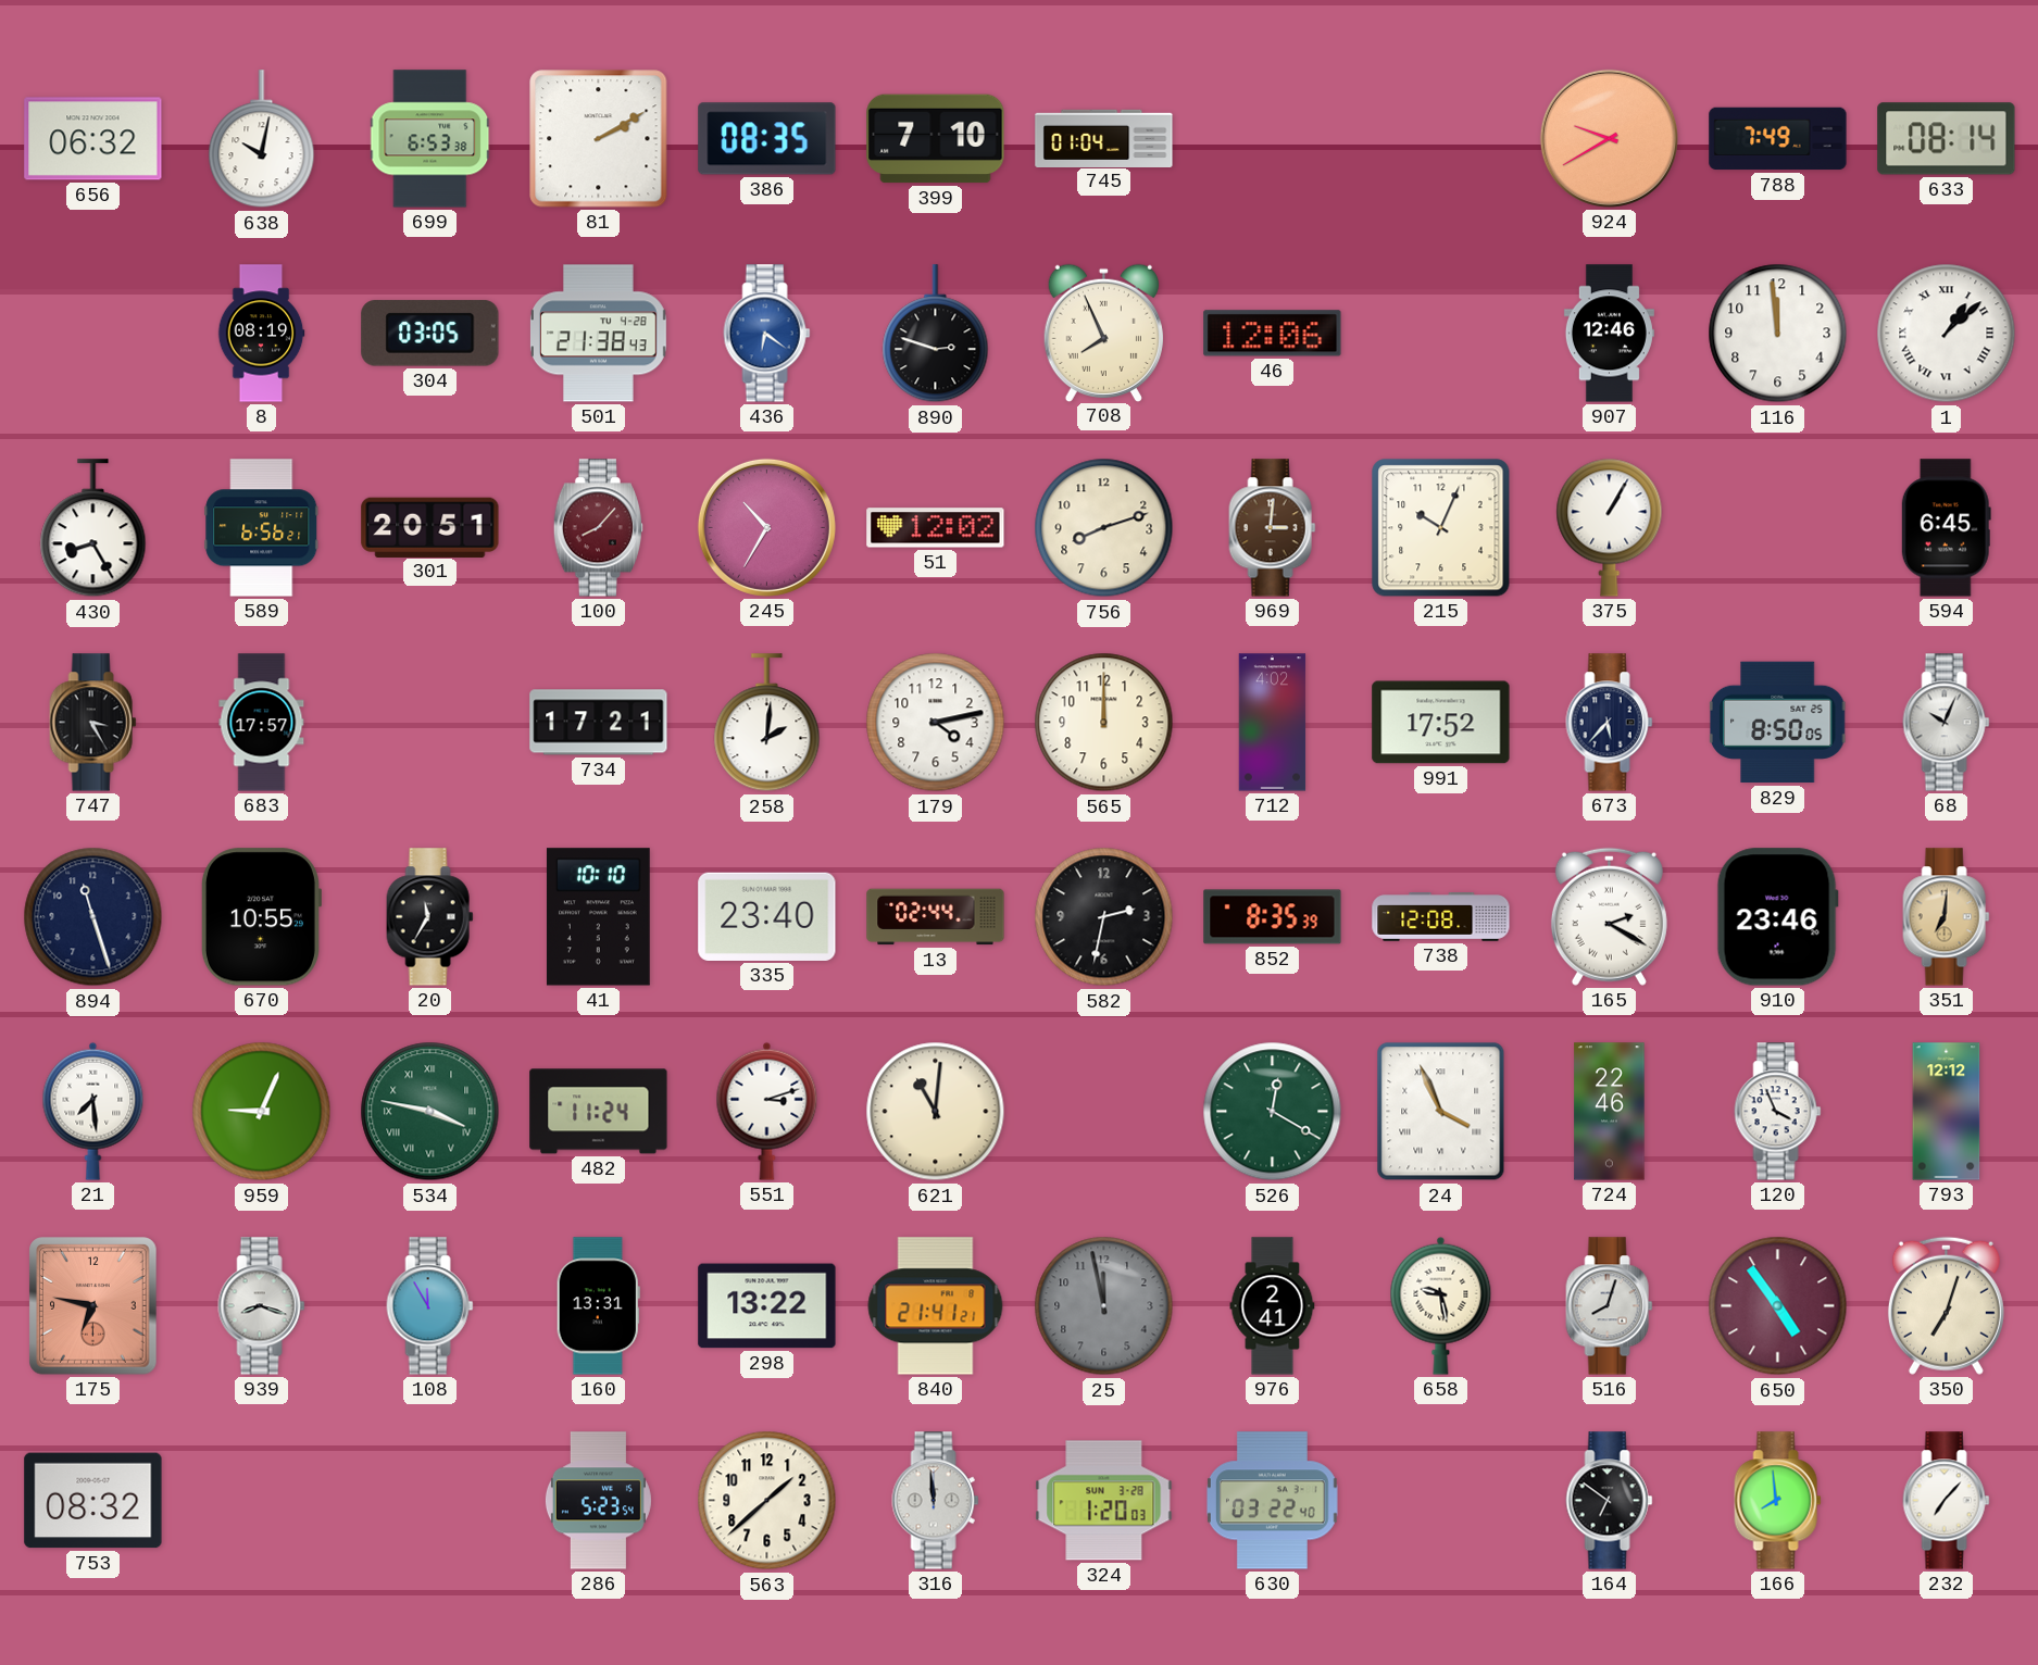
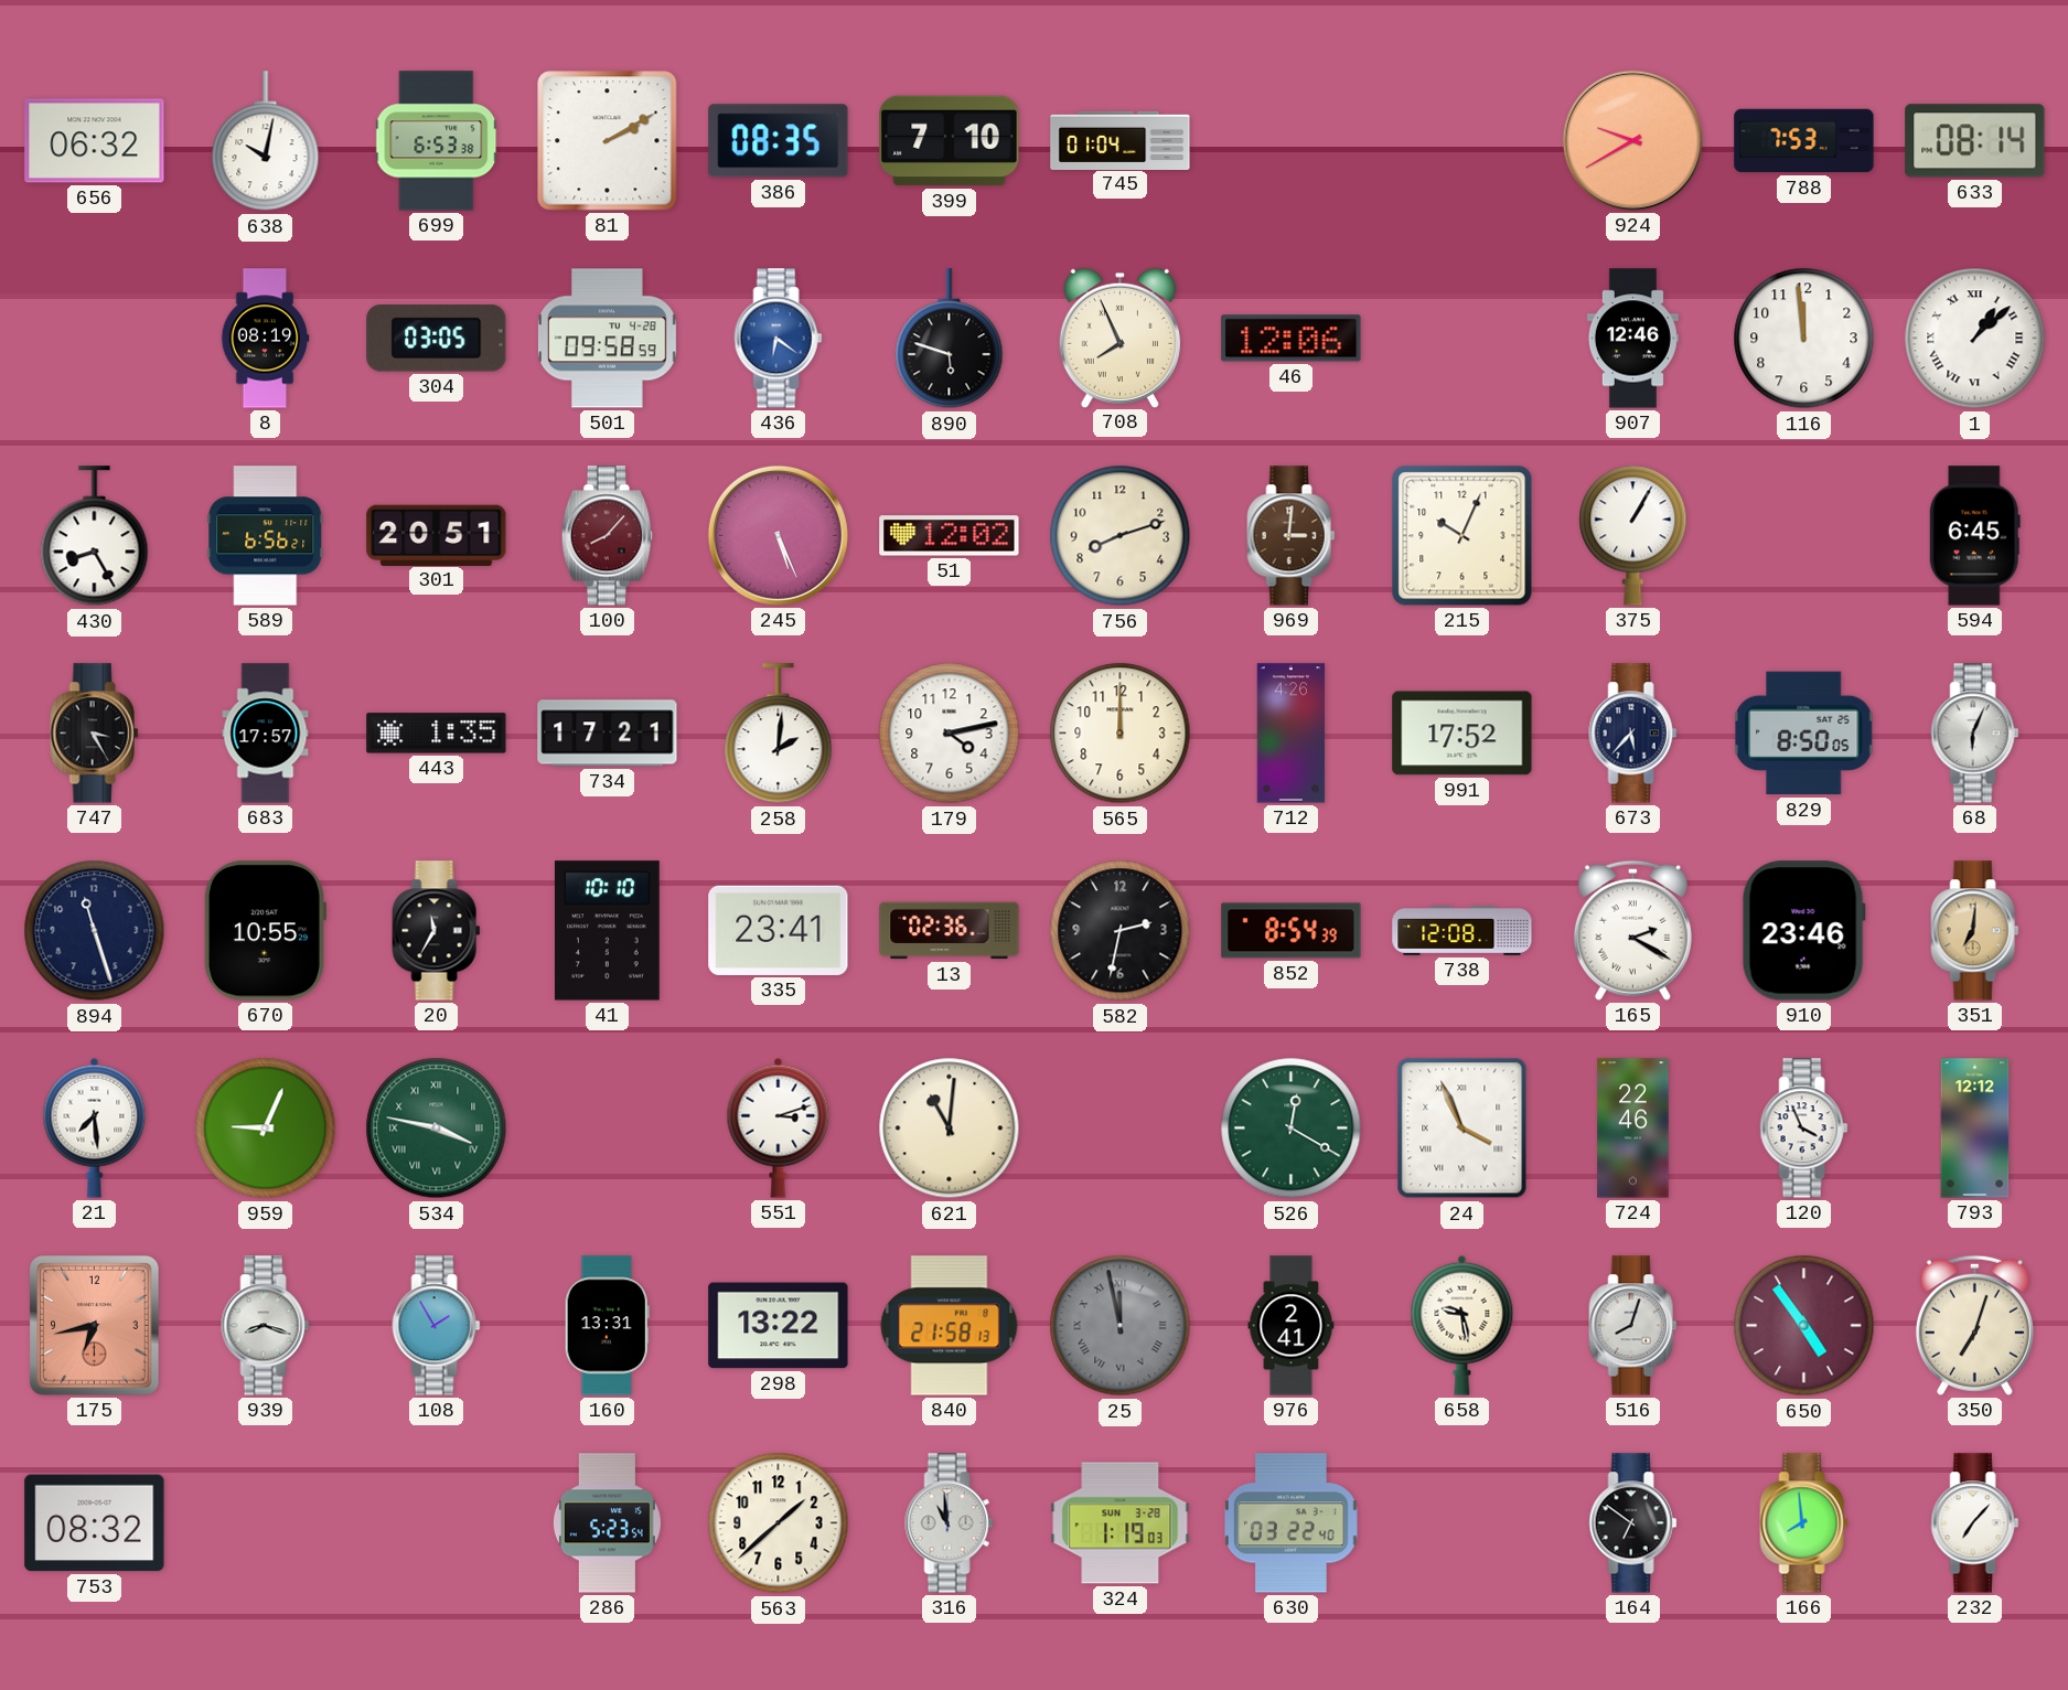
788: 7:49 -> 7:53 (1804, 141)
501: 21:38 -> 09:58 (607, 339)
890: 2:48 -> 5:48 (950, 339)
245: 10:35 -> 5:26 (778, 535)
443: none -> 1:35 (437, 734)
712: 4:02 -> 4:26 (1292, 734)
68: 10:04 -> 6:04 (1975, 734)
335: 23:40 -> 23:41 (779, 930)
13: 02:44 -> 02:36 (950, 931)
852: 8:35 -> 8:54 (1292, 931)
482: 11:24 -> none (599, 1112)
175: 6:47 -> 6:43 (95, 1326)
108: 11:55 -> 1:55 (437, 1326)
840: 21:41 -> 21:58 (950, 1326)
25 numerals: Arabic -> Roman (1121, 1326)
316: 11:59 -> 10:59 (950, 1523)
324: 1:20 -> 1:19 (1121, 1523)
